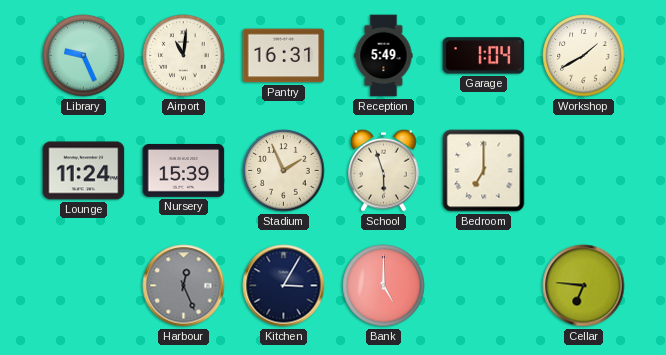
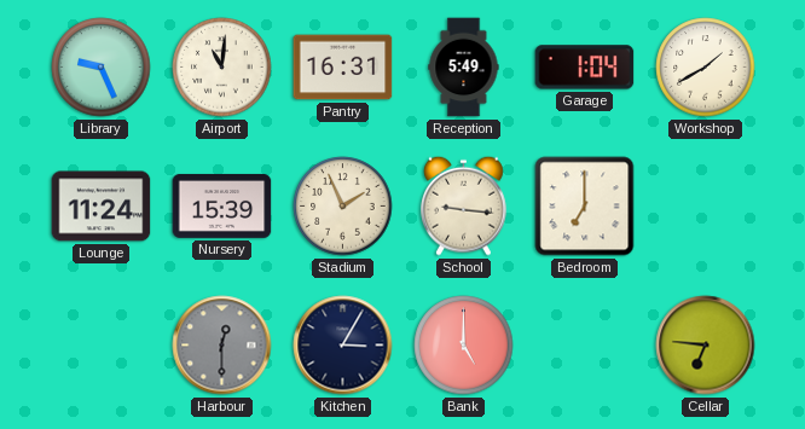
School: 5:57 -> 9:16 (464, 205)
Harbour: 12:26 -> 12:30 (222, 346)
